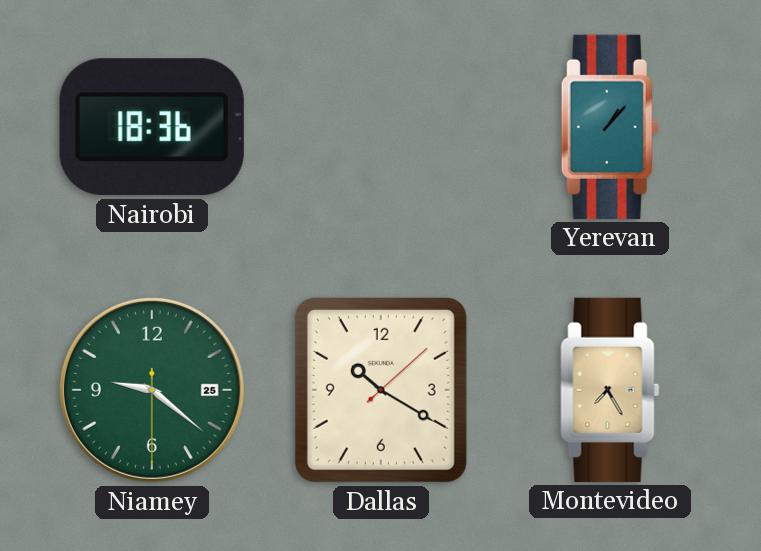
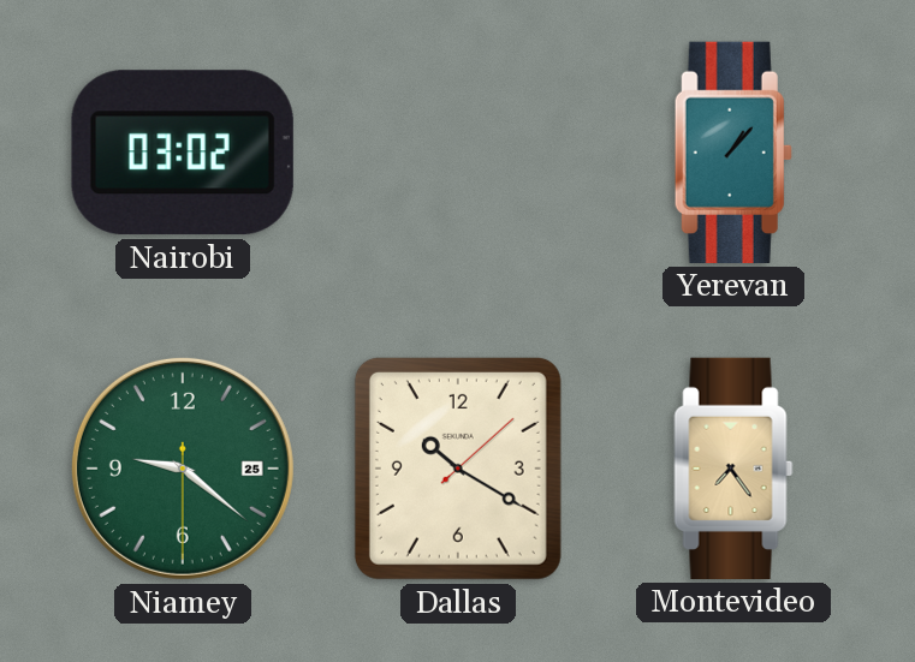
Nairobi: 18:36 -> 03:02 (183, 153)
Montevideo: 7:25 -> 7:24 (733, 469)
